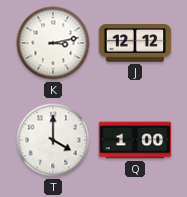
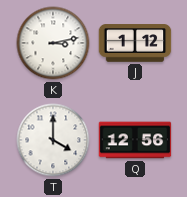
J: 12:12 -> 1:12 (135, 43)
Q: 1:00 -> 12:56 (135, 140)
